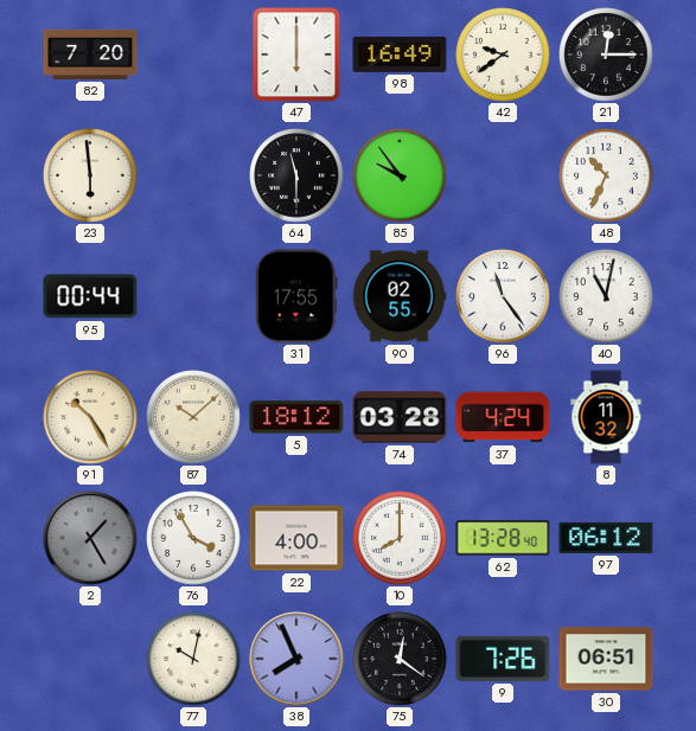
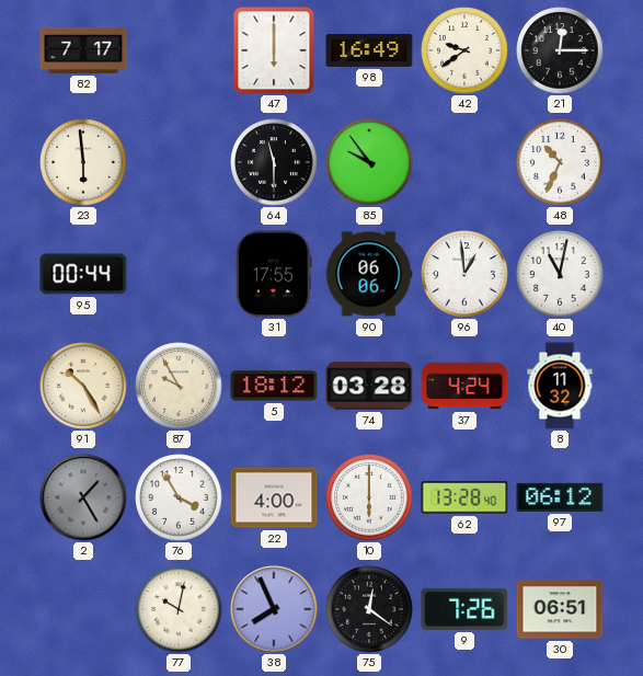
82: 7:20 -> 7:17 (83, 50)
90: 02:55 -> 06:06 (369, 274)
96: 11:24 -> 12:59 (464, 274)
87: 10:08 -> 9:55 (179, 386)
10: 8:00 -> 6:00 (369, 497)
